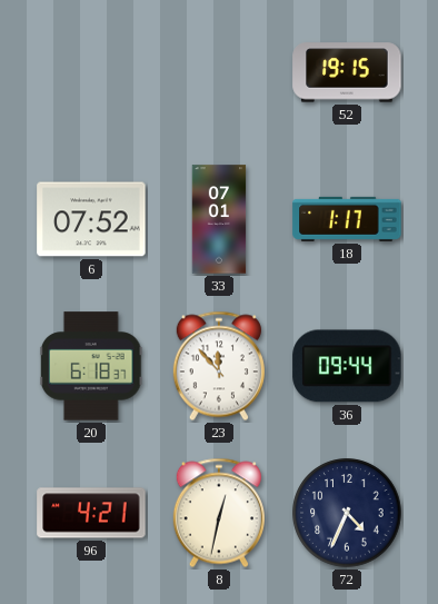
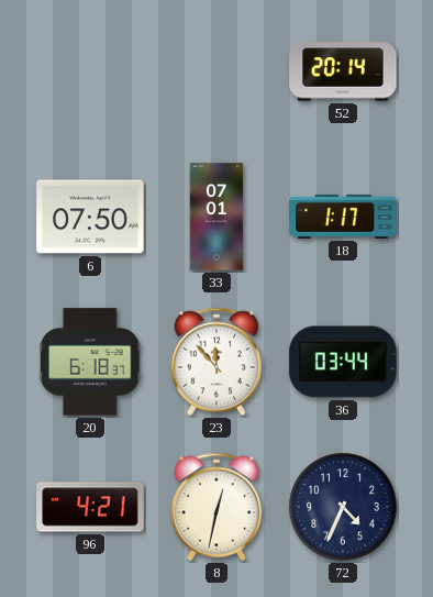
52: 19:15 -> 20:14 (343, 71)
6: 07:52 -> 07:50 (90, 217)
36: 09:44 -> 03:44 (343, 362)
